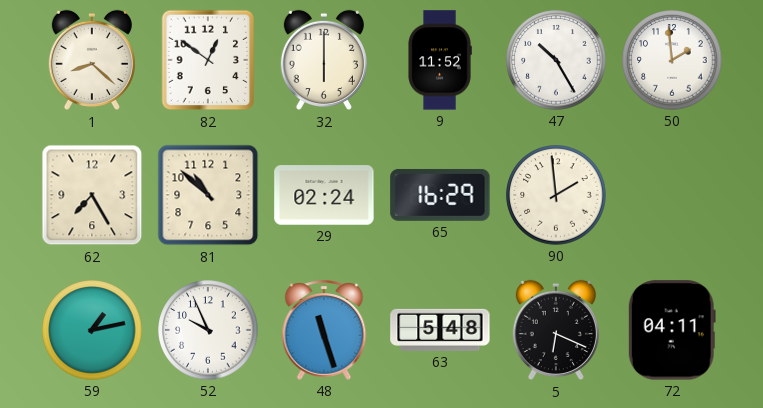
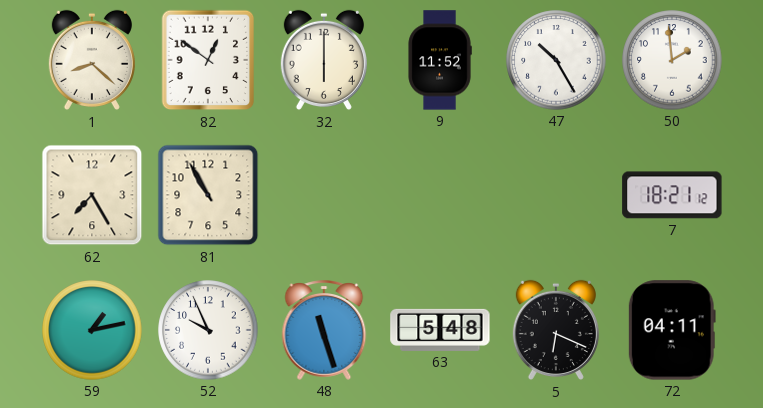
81: 10:52 -> 10:55 (208, 195)
29: 02:24 -> none (324, 195)
65: 16:29 -> none (440, 195)
90: 1:59 -> none (556, 195)
7: none -> 18:21 (672, 195)
